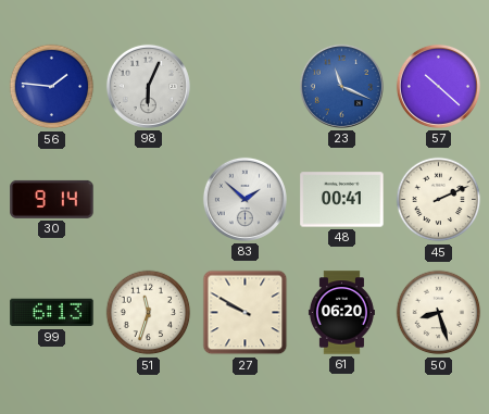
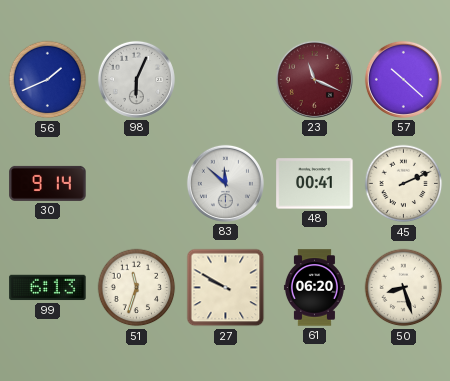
56: 1:46 -> 1:41 (48, 80)
23 dial: blue -> burgundy (314, 79)
83: 1:52 -> 11:52 (225, 183)
